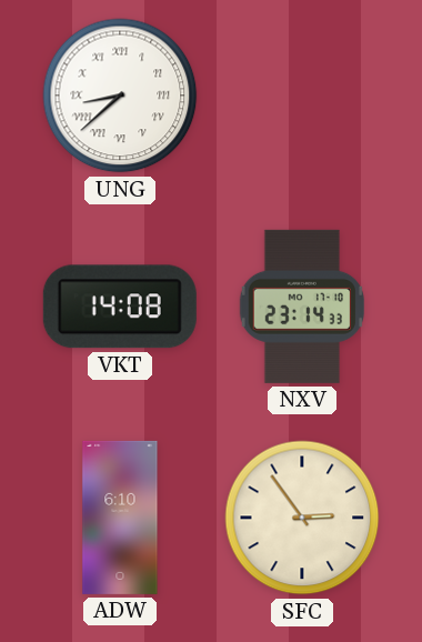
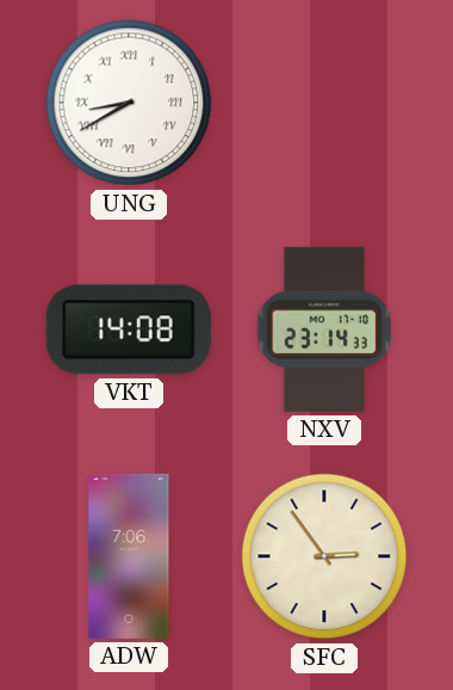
UNG: 8:38 -> 8:40 (129, 103)
ADW: 6:10 -> 7:06 (129, 556)
